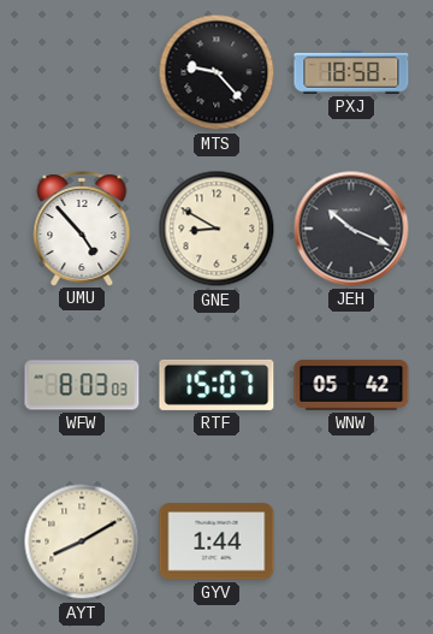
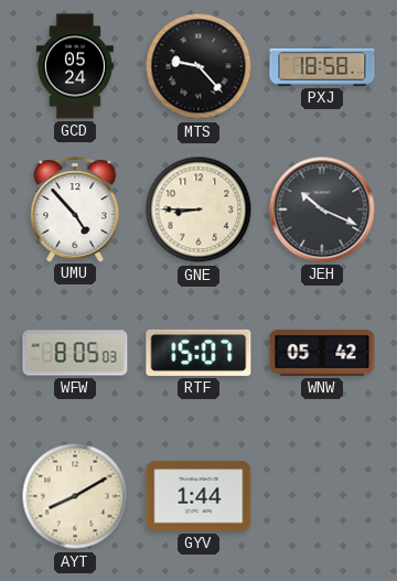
GCD: none -> 05:24 (75, 66)
GNE: 8:50 -> 8:45 (198, 209)
WFW: 8:03 -> 8:05 (75, 353)
